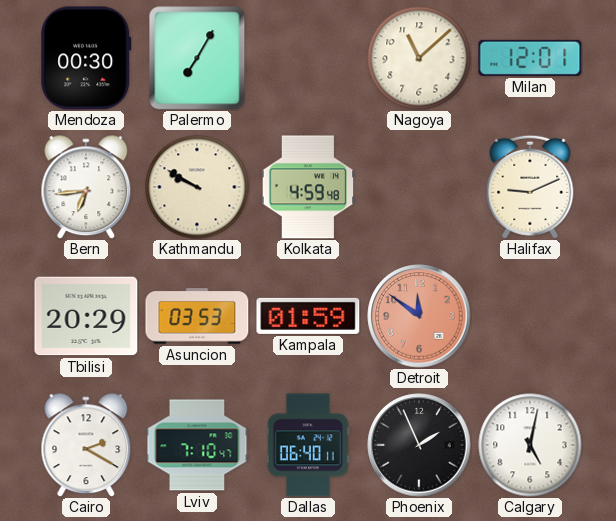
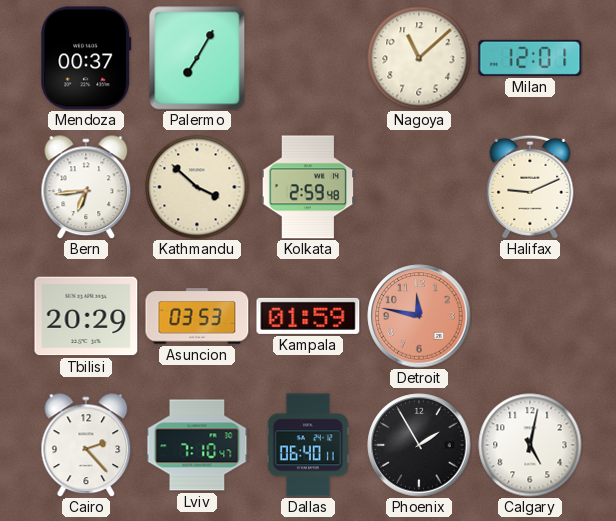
Mendoza: 00:30 -> 00:37 (86, 58)
Kathmandu: 9:50 -> 3:52 (197, 187)
Kolkata: 4:59 -> 2:59 (308, 187)
Detroit: 11:51 -> 11:47 (419, 316)
Cairo: 2:20 -> 2:23 (86, 445)
Phoenix: 1:56 -> 1:55 (419, 445)
